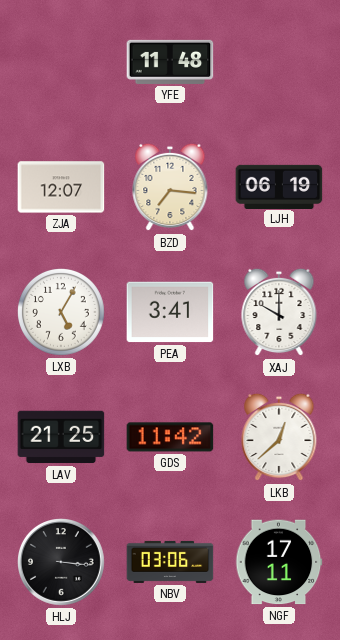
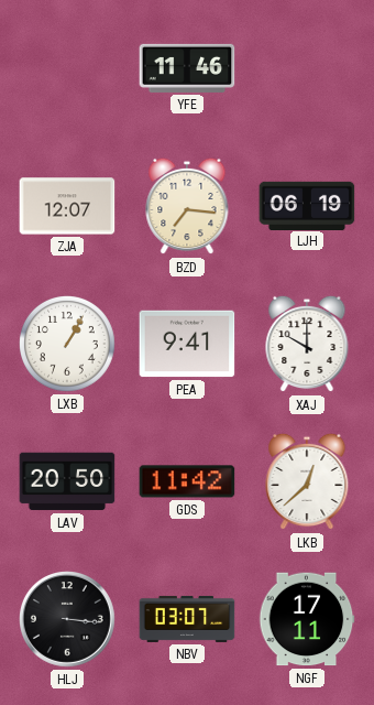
YFE: 11:48 -> 11:46 (187, 68)
LXB: 5:05 -> 1:05 (67, 344)
PEA: 3:41 -> 9:41 (187, 344)
LAV: 21:25 -> 20:50 (67, 481)
NBV: 03:06 -> 03:07 (187, 619)
